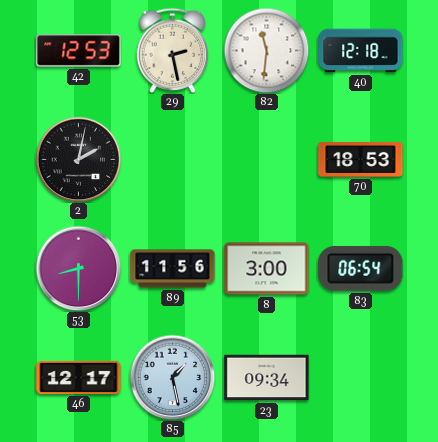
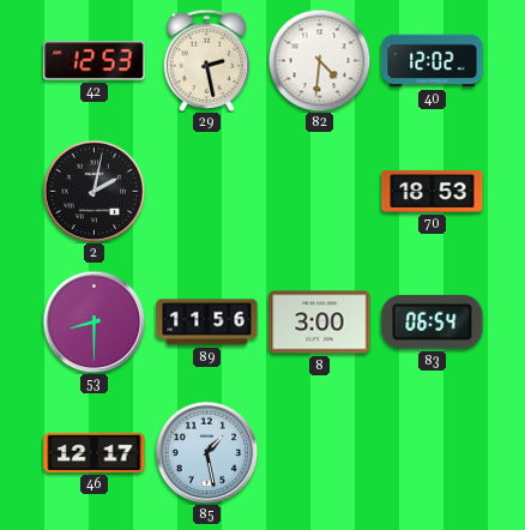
82: 11:31 -> 4:31 (319, 60)
40: 12:18 -> 12:02 (433, 61)
23: 09:34 -> none (267, 378)
